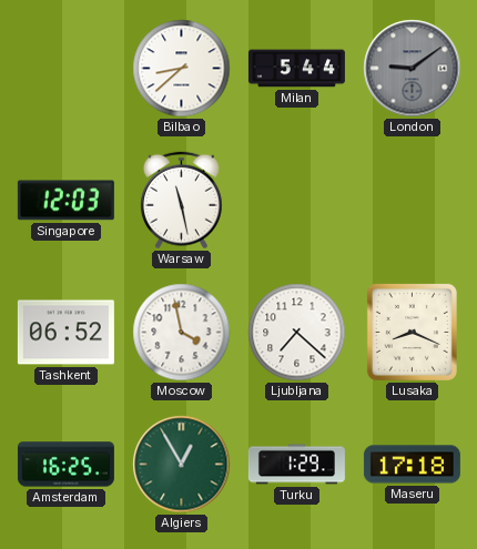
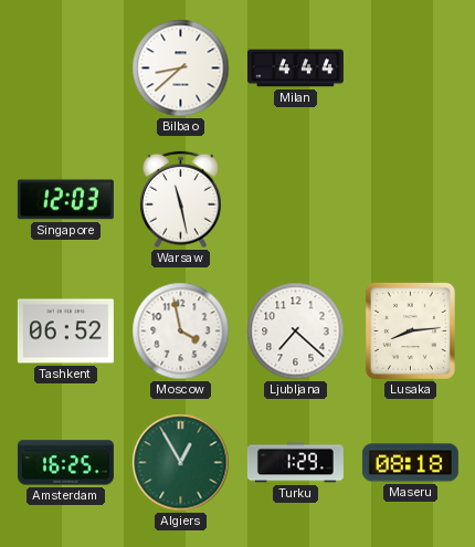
Milan: 5:44 -> 4:44 (295, 69)
London: 9:09 -> none (413, 69)
Lusaka: 8:19 -> 8:14 (410, 330)
Maseru: 17:18 -> 08:18 (410, 463)
